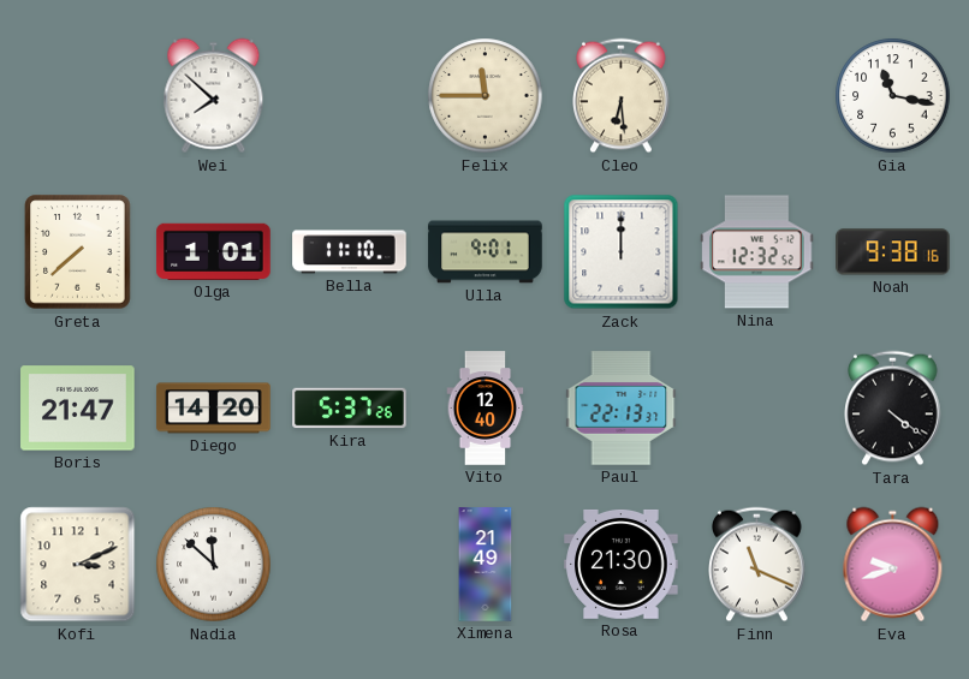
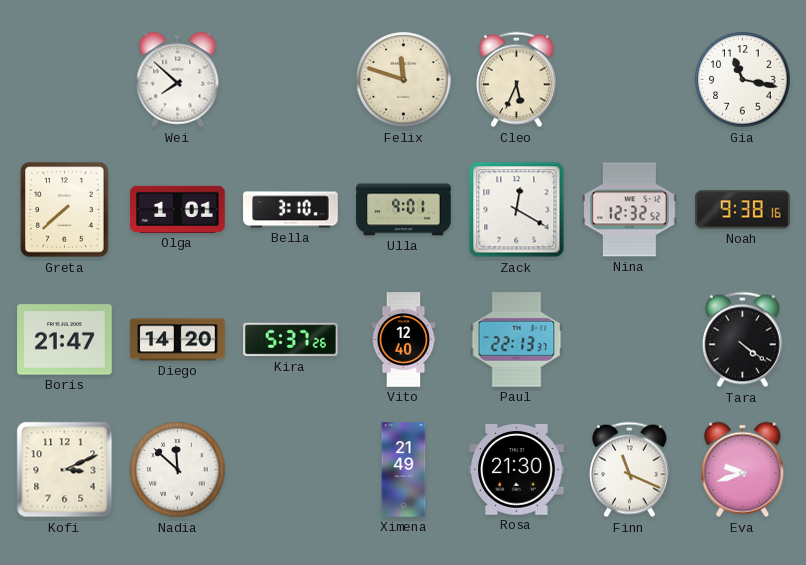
Felix: 11:45 -> 11:48 (404, 80)
Cleo: 6:29 -> 5:34 (517, 80)
Bella: 11:10 -> 3:10 (291, 210)
Zack: 12:00 -> 12:20 (517, 210)
